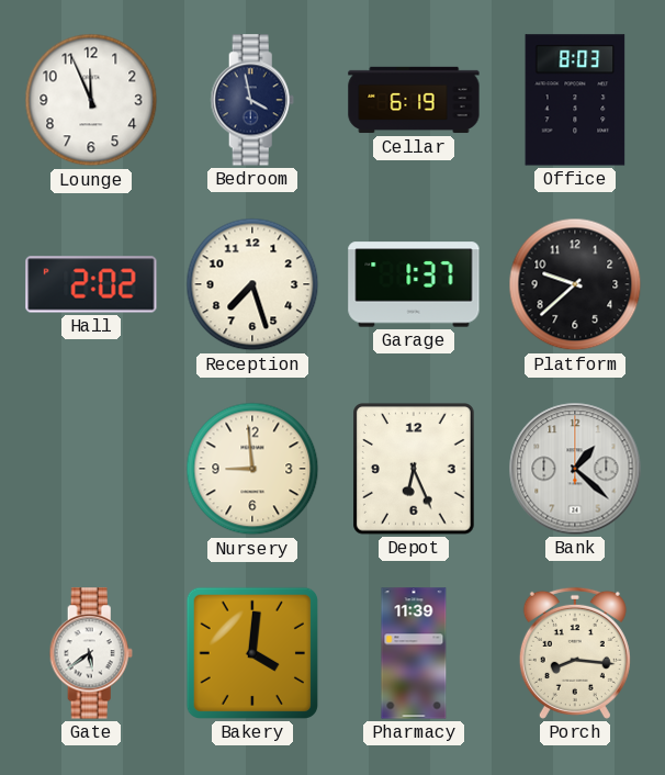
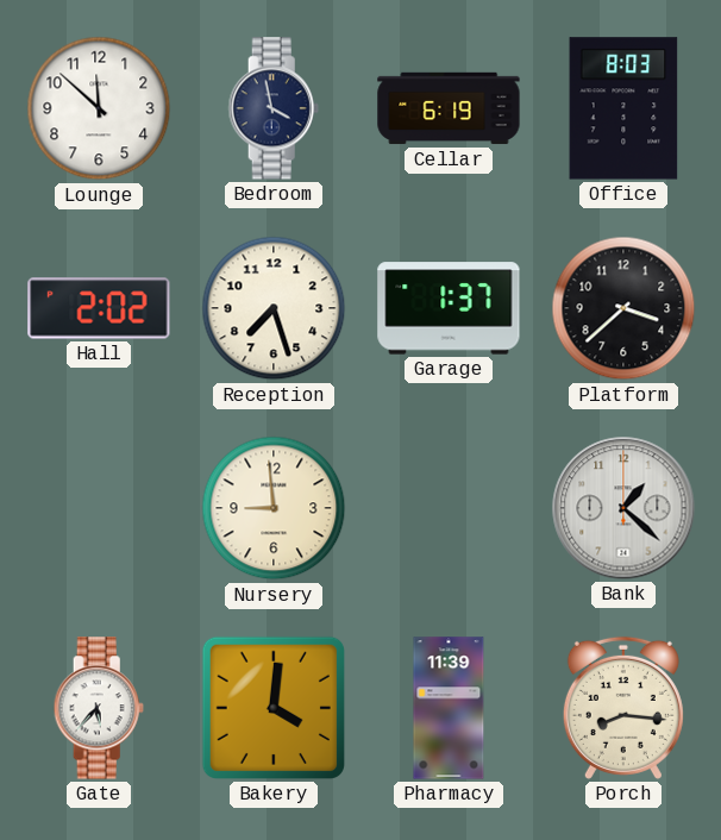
Lounge: 11:56 -> 11:52 (99, 108)
Platform: 9:38 -> 3:38 (623, 308)
Depot: 6:26 -> none (415, 470)
Gate: 5:39 -> 5:37 (99, 708)
